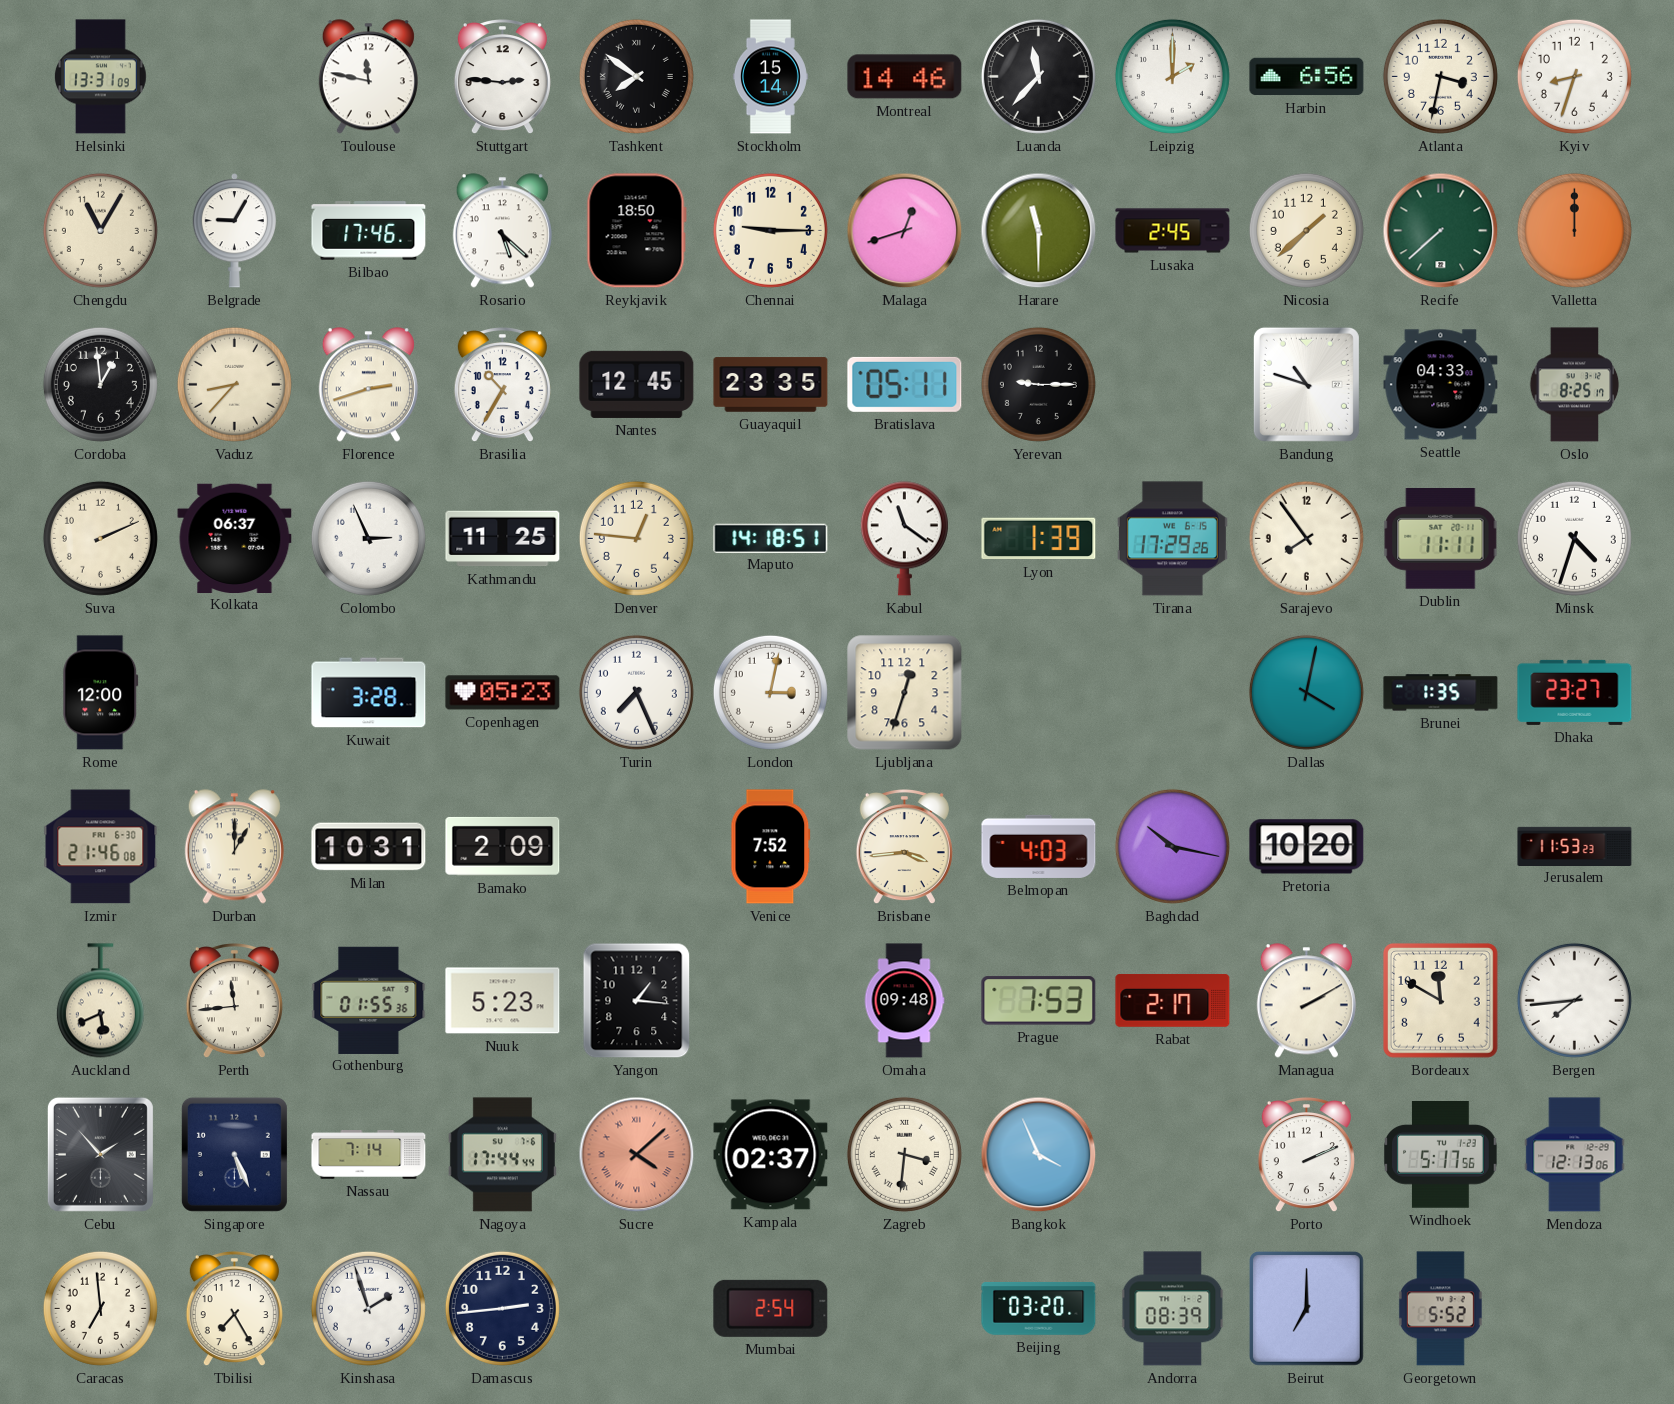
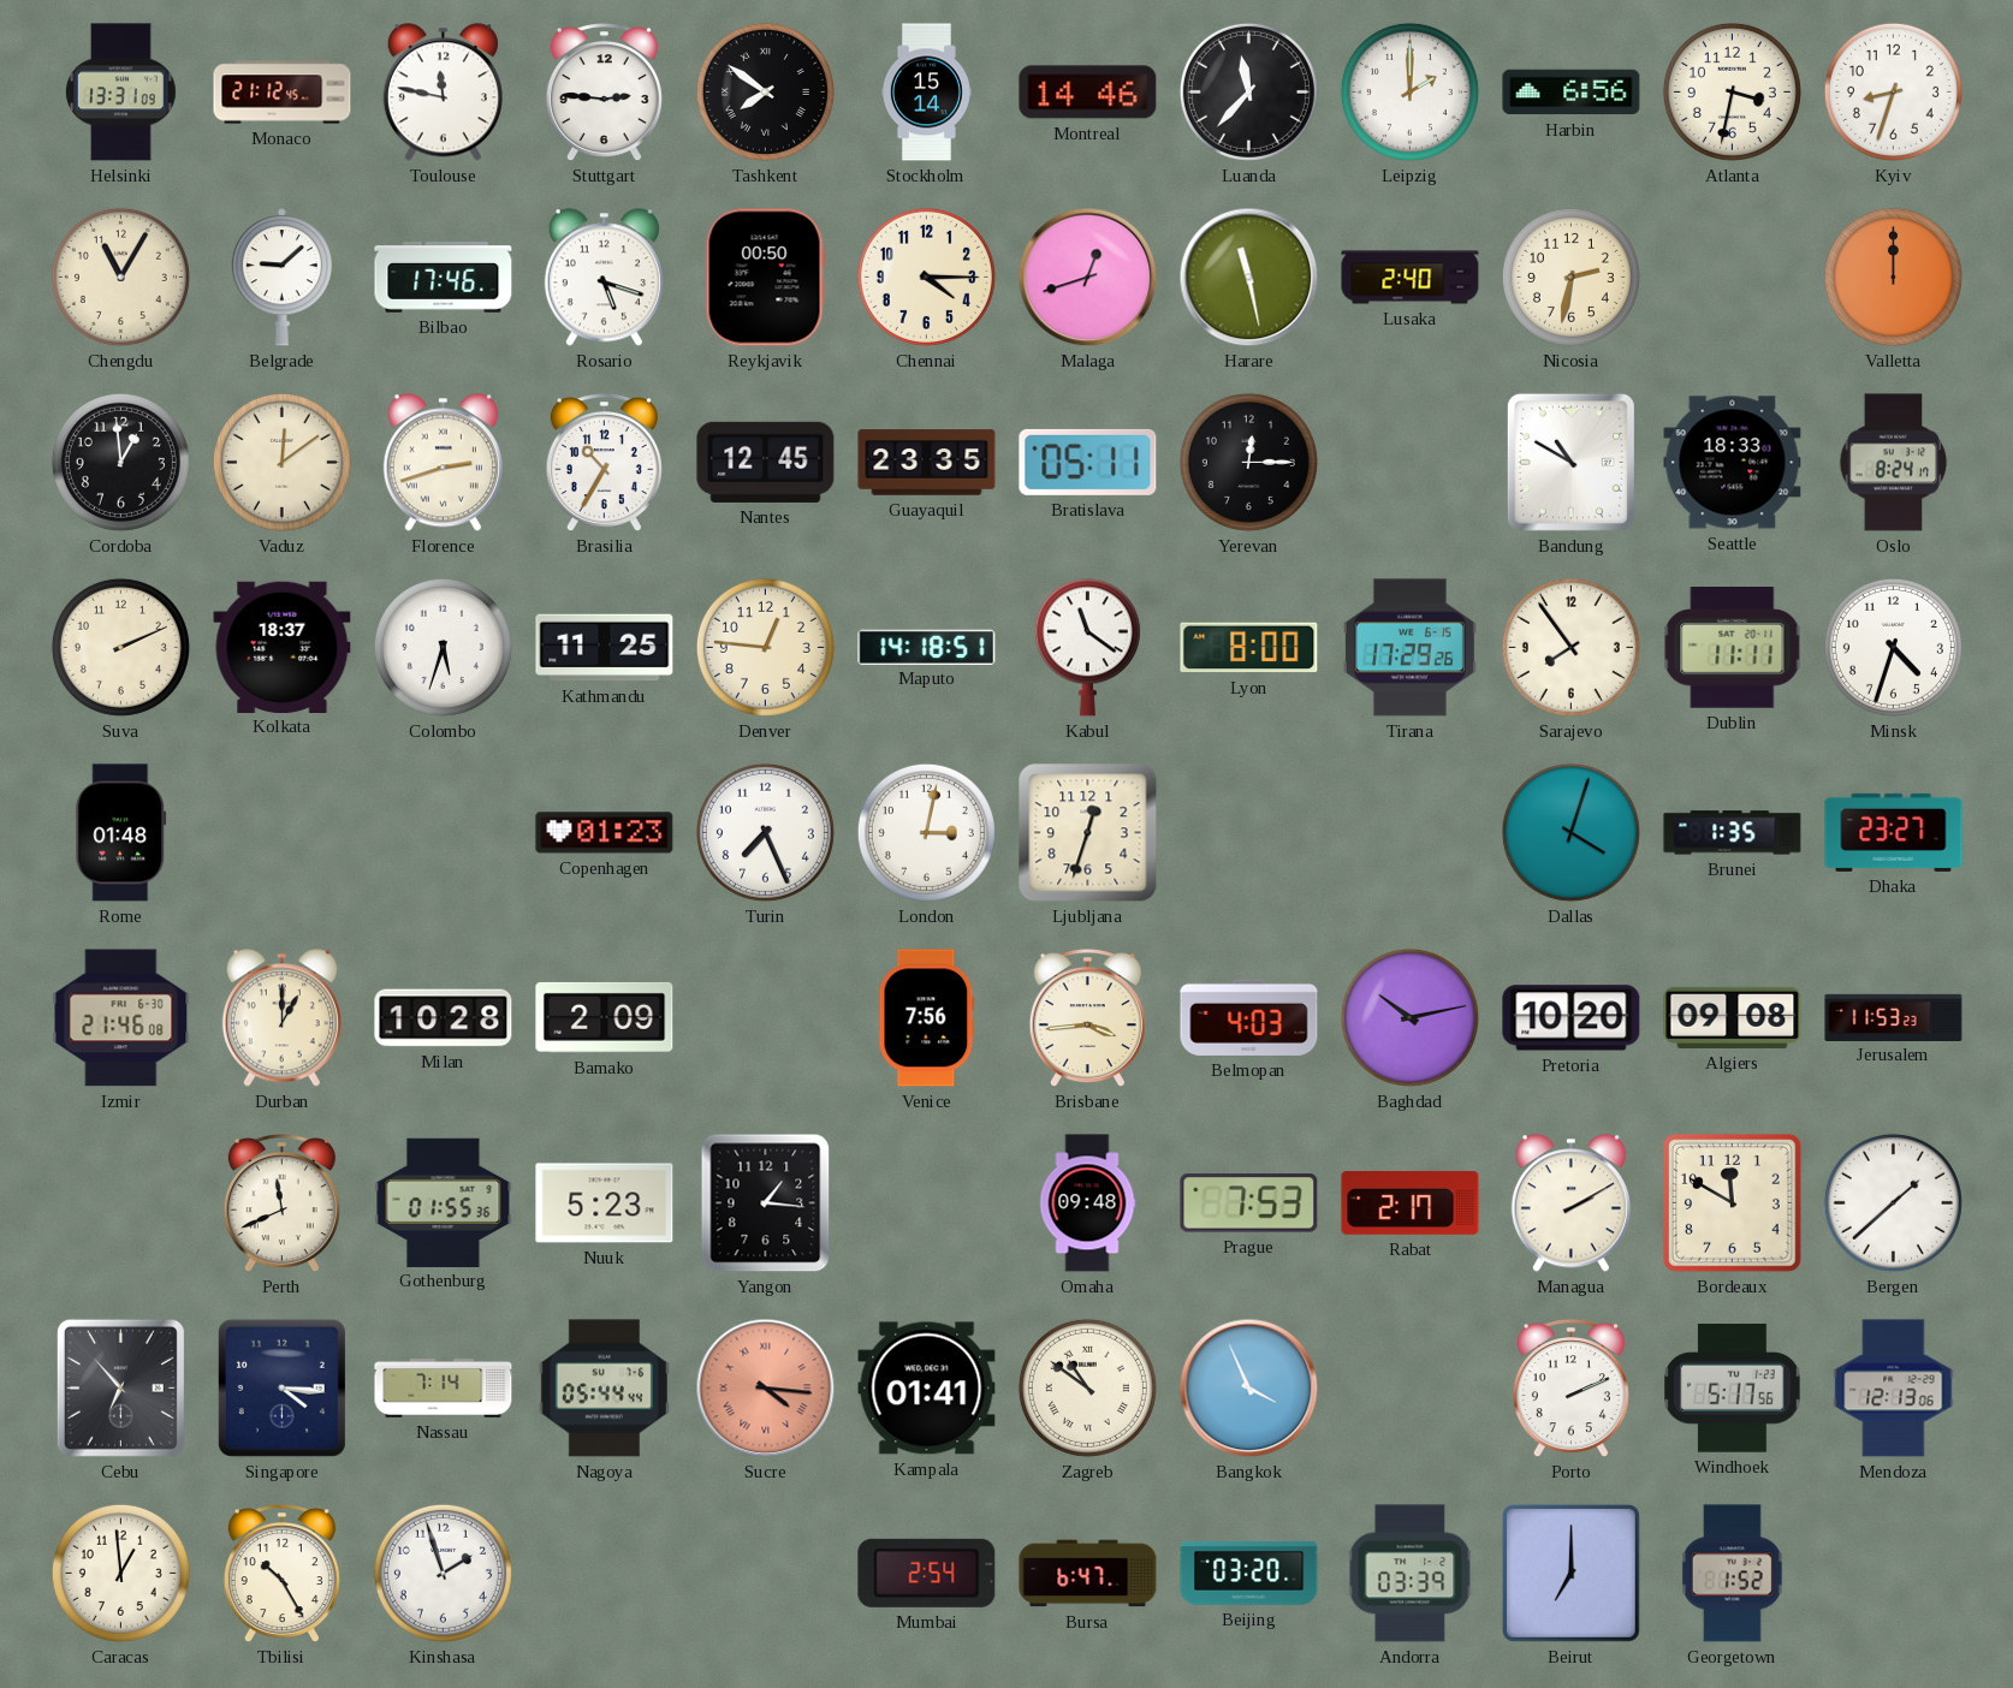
Monaco: none -> 21:12 (283, 93)
Belgrade: 9:05 -> 9:08 (281, 278)
Rosario: 5:22 -> 5:18 (604, 278)
Reykjavik: 18:50 -> 00:50 (765, 278)
Chennai: 9:15 -> 4:15 (926, 277)
Harare: 11:30 -> 11:28 (1249, 278)
Lusaka: 2:45 -> 2:40 (1411, 278)
Nicosia: 1:38 -> 2:32 (1570, 277)
Recife: 7:38 -> none (1441, 231)
Vaduz: 8:37 -> 12:09 (281, 462)
Yerevan: 9:15 -> 12:15 (1248, 462)
Bandung: 10:48 -> 10:50 (1570, 462)
Seattle: 04:33 -> 18:33 (1733, 463)
Oslo: 8:25 -> 8:24 (1894, 463)
Kolkata: 06:37 -> 18:37 (283, 647)
Colombo: 2:56 -> 5:33 (443, 647)
Lyon: 1:39 -> 8:00 (1249, 648)
Rome: 12:00 -> 01:48 (121, 833)
Kuwait: 3:28 -> none (369, 693)
Copenhagen: 05:23 -> 01:23 (605, 833)
Dallas: 4:02 -> 4:03 (1570, 832)
Milan: 10:31 -> 10:28 (444, 1018)
Venice: 7:52 -> 7:56 (927, 1018)
Baghdad: 10:17 -> 10:13 (1409, 1017)
Algiers: none -> 09:08 (1733, 1017)
Auckland: 5:41 -> none (100, 1001)
Perth: 11:44 -> 11:41 (281, 1203)
Bergen: 7:44 -> 1:38 (1893, 1202)
Cebu: 1:53 -> 6:53 (120, 1387)
Singapore: 5:26 -> 4:16 (281, 1387)
Nagoya: 17:44 -> 05:44 (604, 1389)
Sucre: 4:08 -> 4:16 (766, 1389)
Kampala: 02:37 -> 01:41 (927, 1389)
Zagreb: 3:31 -> 10:51 (1087, 1387)
Caracas: 6:59 -> 12:59 (120, 1573)
Tbilisi: 7:25 -> 10:25 (281, 1574)
Damascus: 2:44 -> none (502, 1308)
Bursa: none -> 6:47 (1088, 1574)
Andorra: 08:39 -> 03:39 (1411, 1574)
Georgetown: 5:52 -> 1:52 (1732, 1574)
